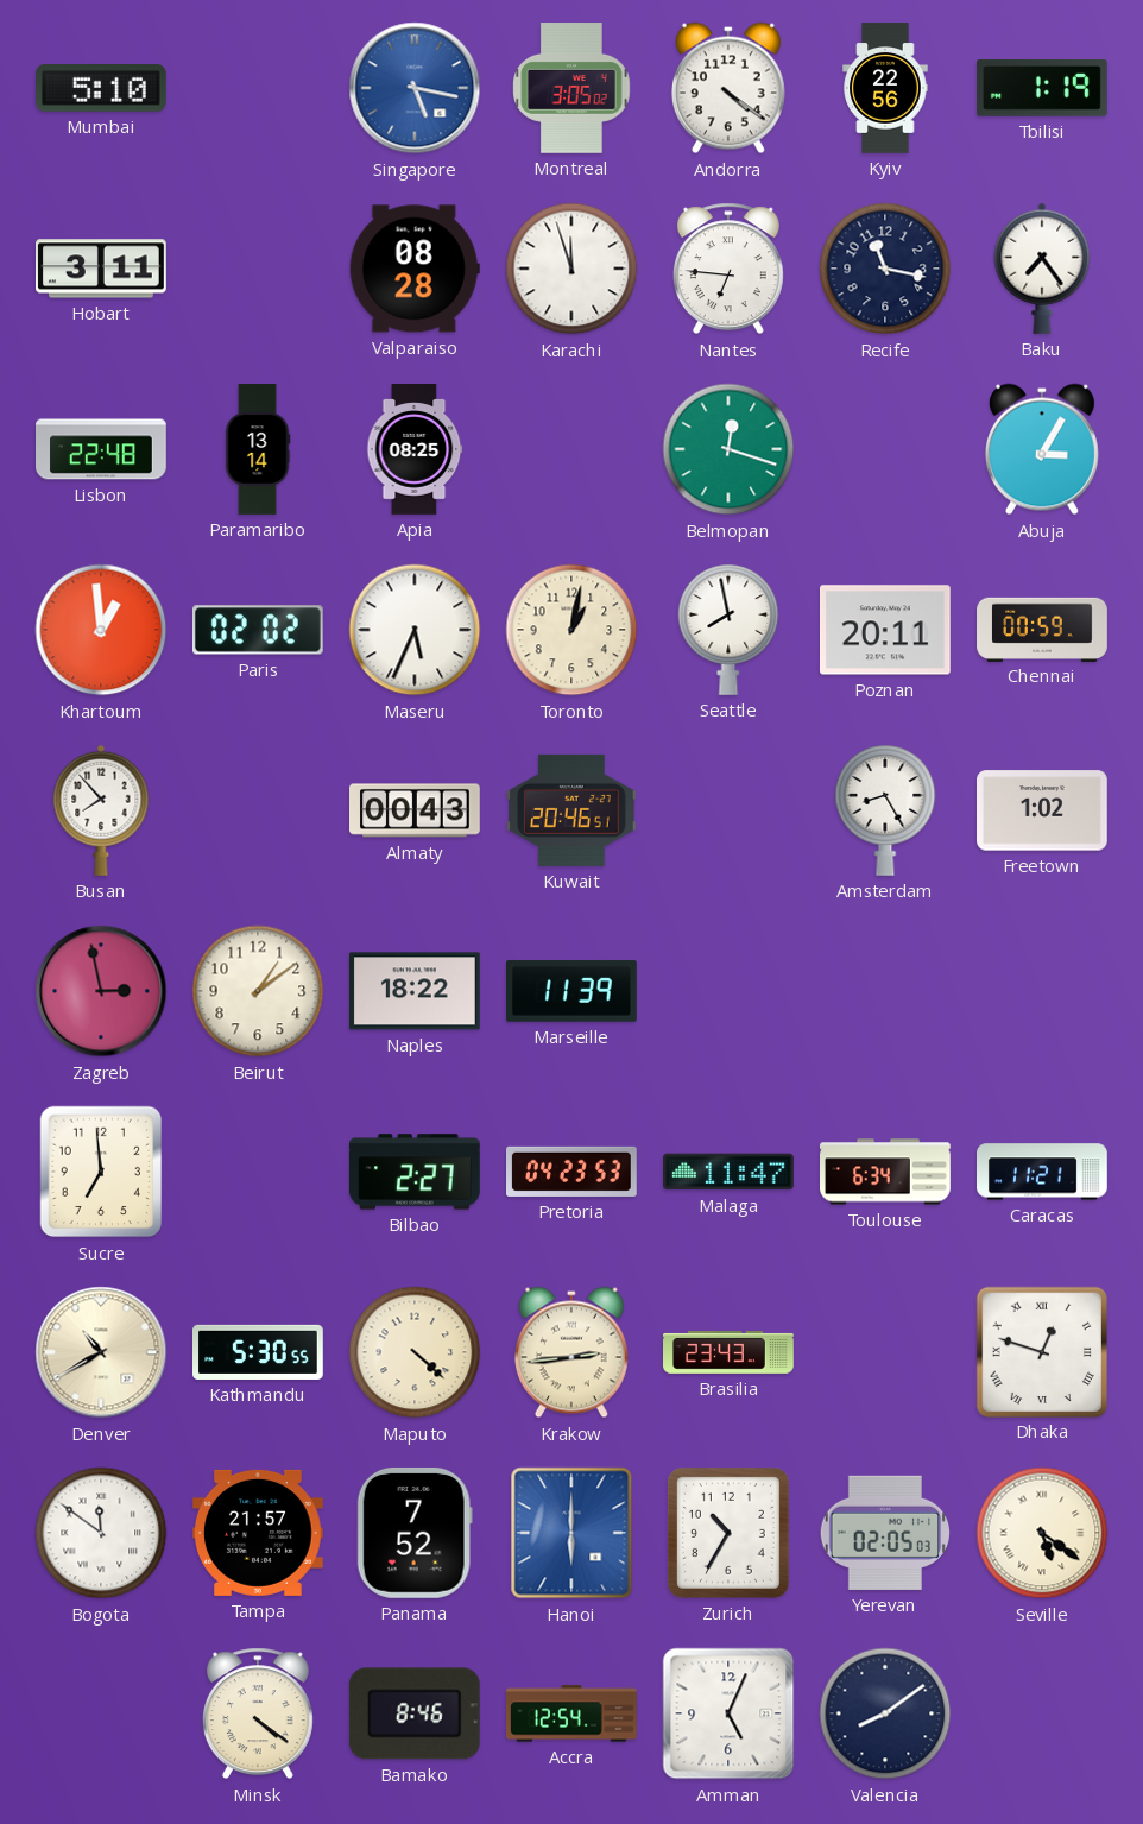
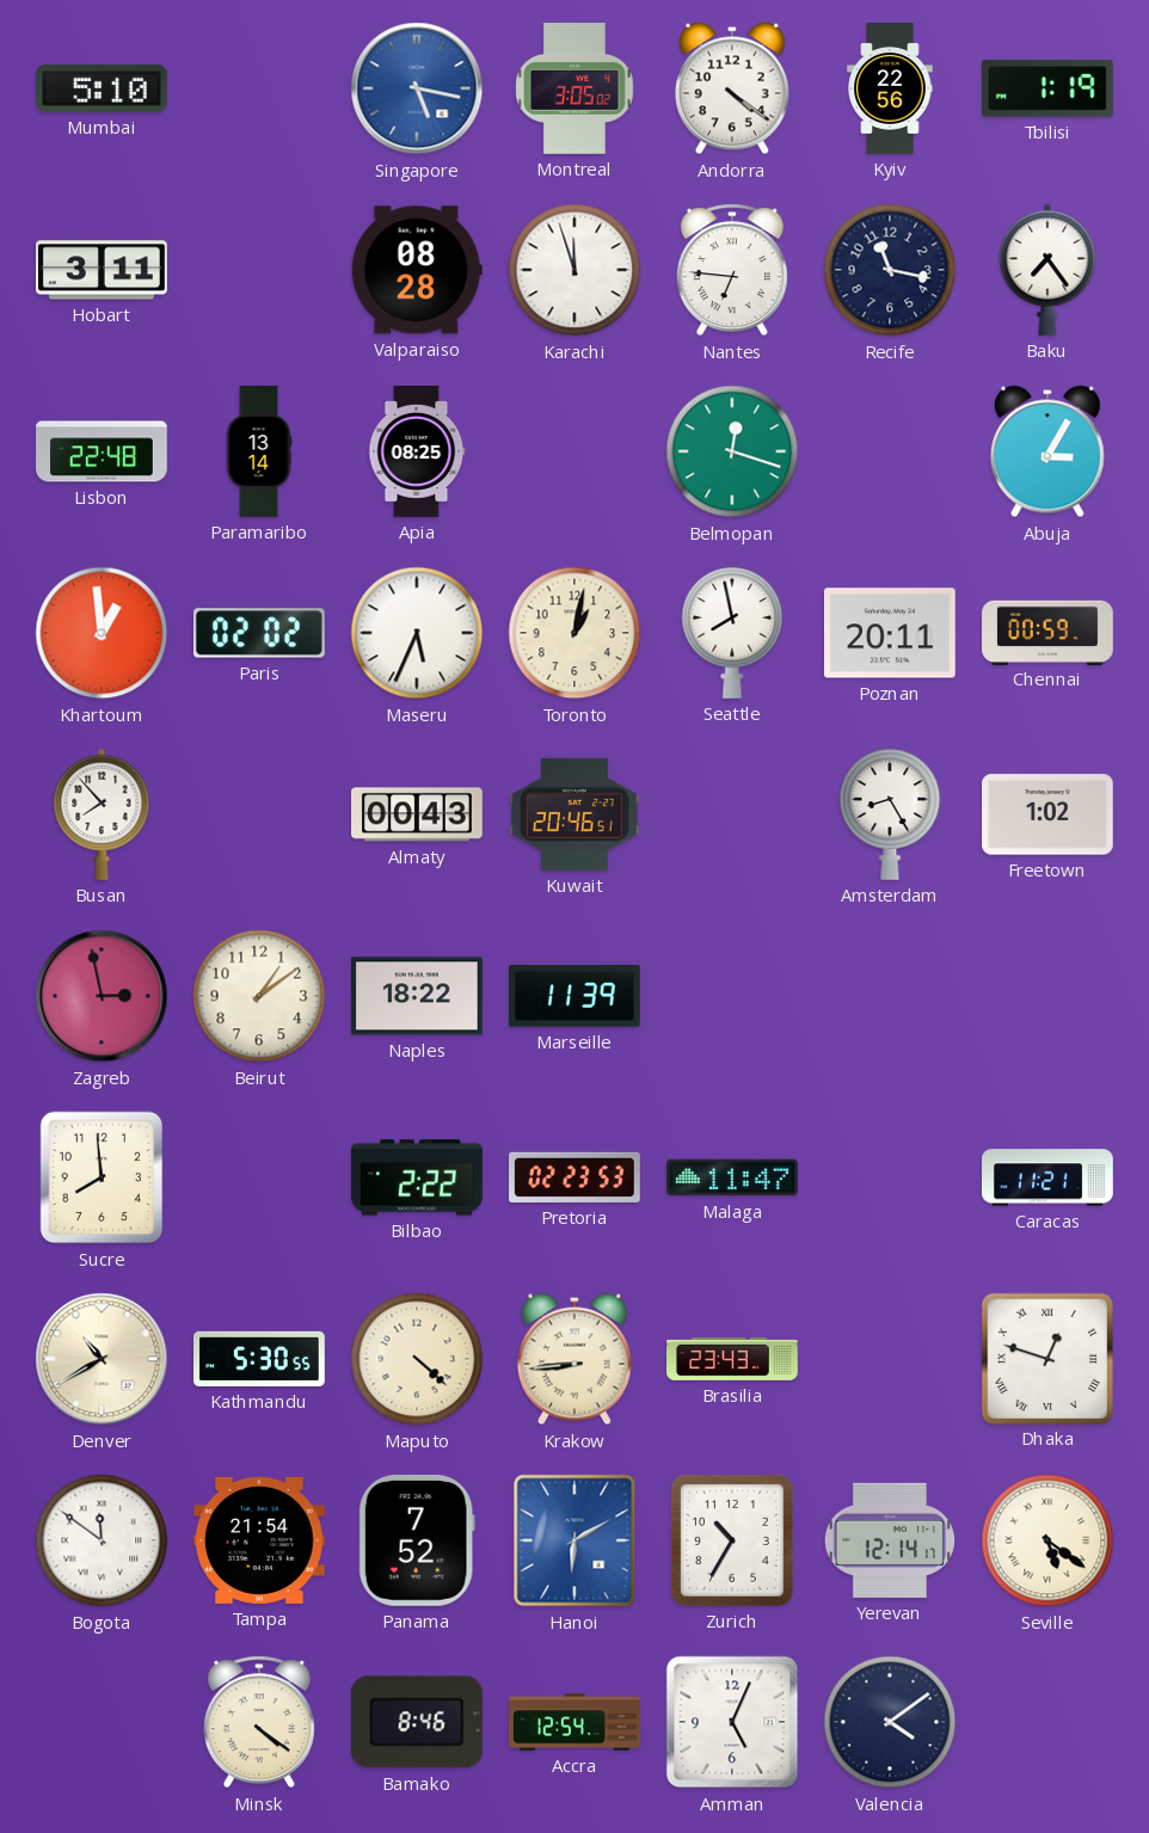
Sucre: 6:59 -> 7:59 (102, 1177)
Bilbao: 2:27 -> 2:22 (418, 1177)
Pretoria: 04:23 -> 02:23 (576, 1177)
Toulouse: 6:34 -> none (885, 1172)
Krakow: 2:44 -> 8:44 (574, 1359)
Tampa: 21:57 -> 21:54 (260, 1540)
Hanoi: 6:00 -> 6:10 (574, 1540)
Yerevan: 02:05 -> 12:14 (890, 1540)
Valencia: 8:09 -> 4:09 (890, 1722)
